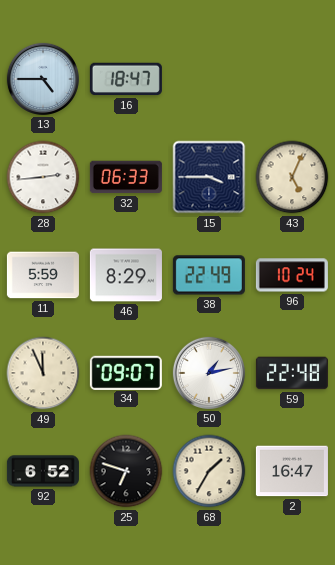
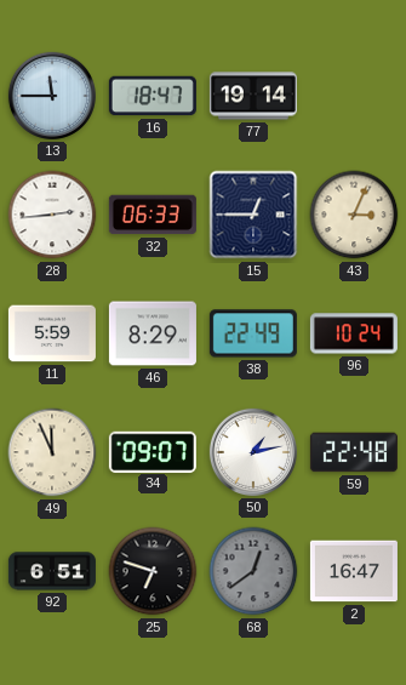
13: 4:45 -> 11:45 (52, 96)
77: none -> 19:14 (253, 96)
15: 3:45 -> 12:45 (253, 215)
43: 5:04 -> 3:04 (354, 215)
92: 6:52 -> 6:51 (52, 571)
68: 1:35 -> 12:39 (253, 571)
68 dial: cream -> grey (253, 571)
